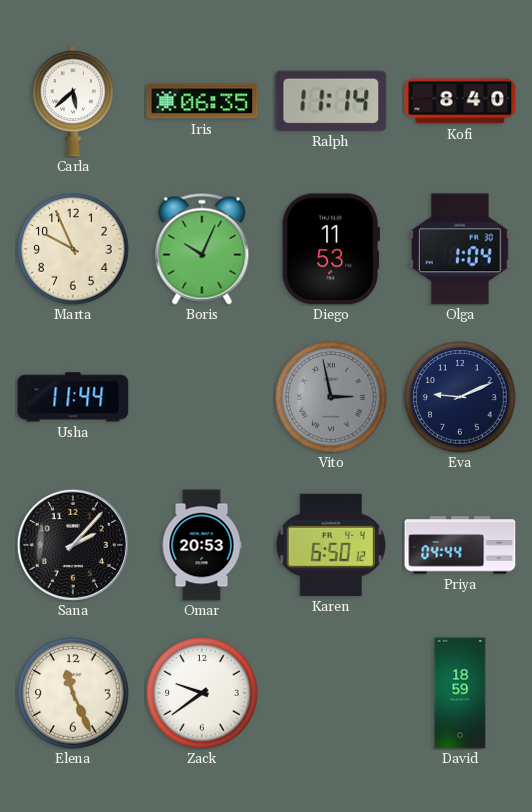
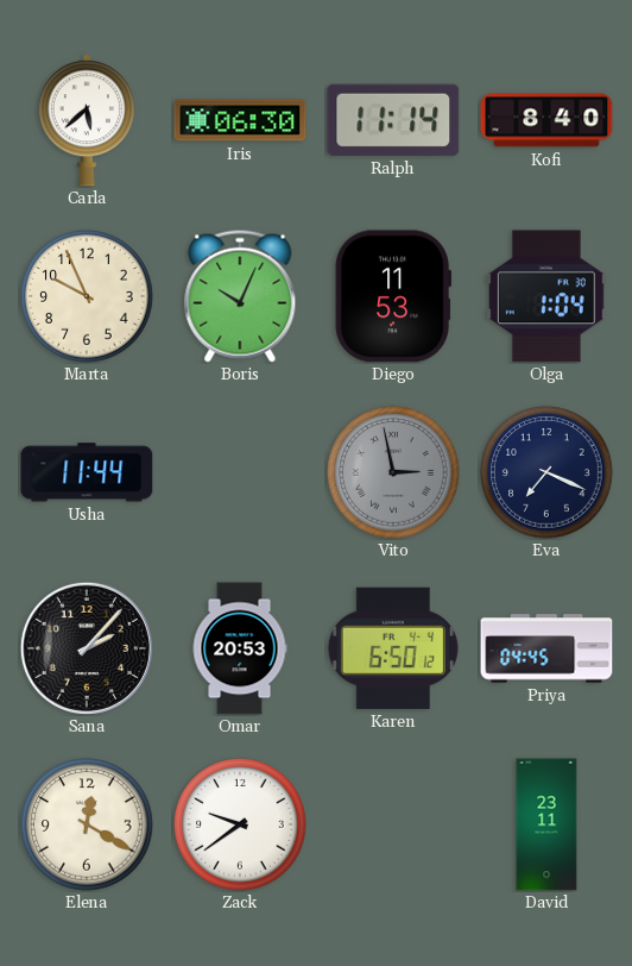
Iris: 06:35 -> 06:30 (240, 120)
Eva: 9:11 -> 7:19 (546, 472)
Priya: 04:44 -> 04:45 (546, 648)
Elena: 11:26 -> 12:20 (87, 824)
David: 18:59 -> 23:11 (546, 824)
